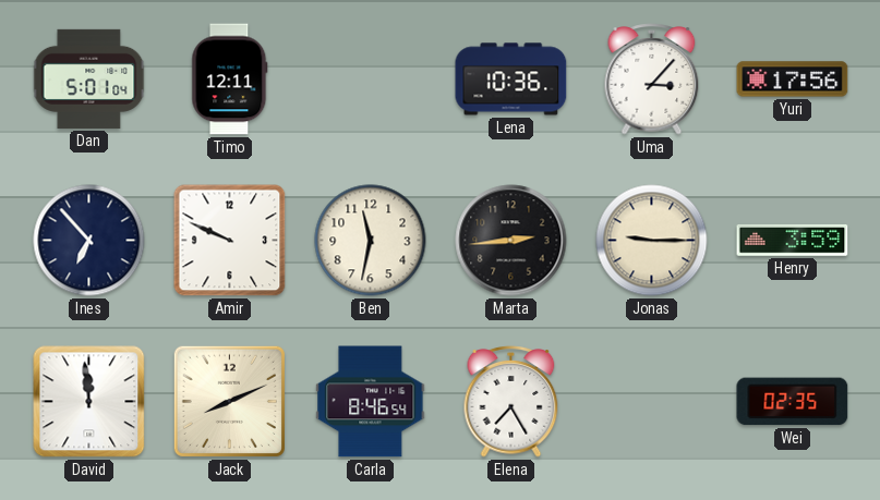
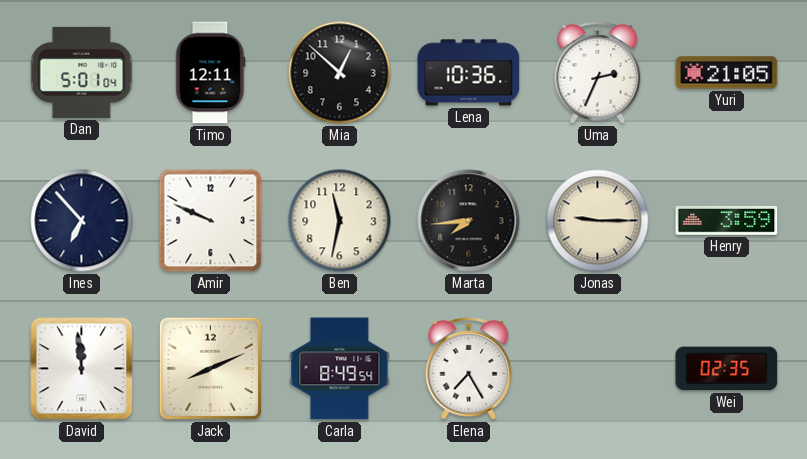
Mia: none -> 12:52 (340, 73)
Uma: 3:07 -> 2:34 (598, 73)
Yuri: 17:56 -> 21:05 (727, 73)
Marta: 2:44 -> 7:44 (469, 221)
Carla: 8:46 -> 8:49 (340, 369)
